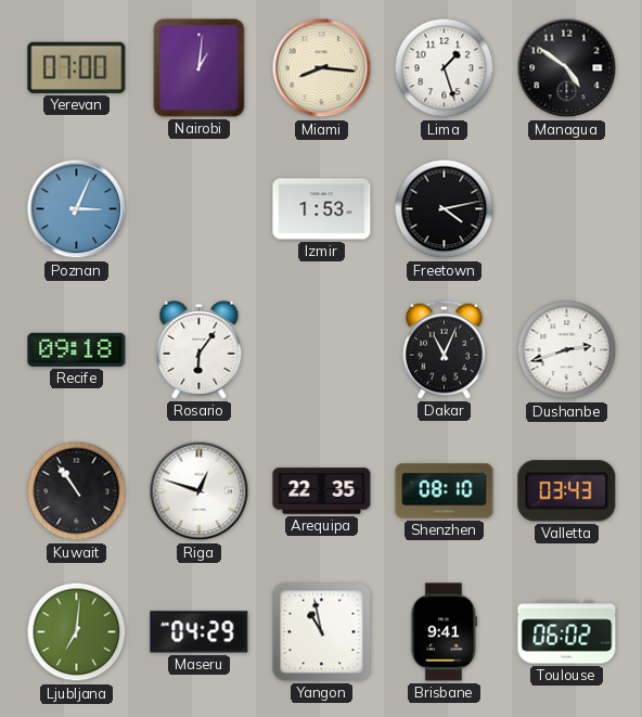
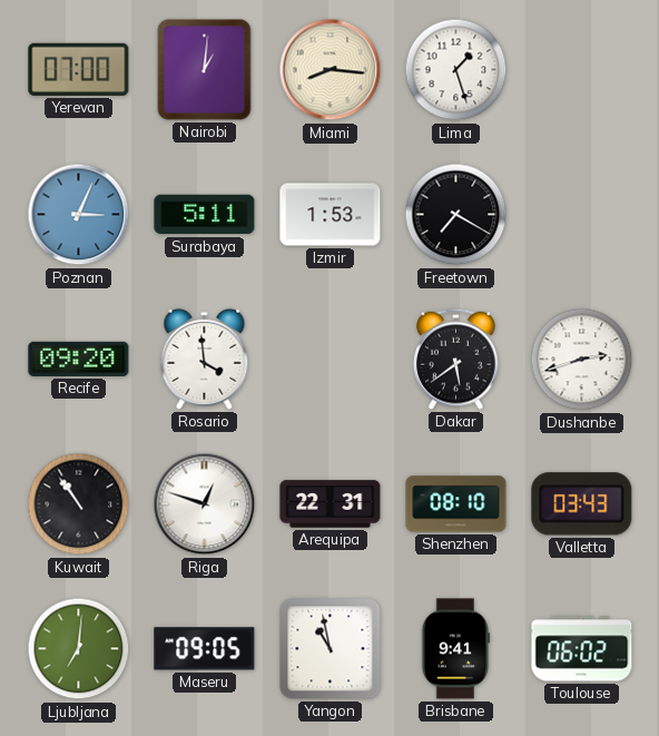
Managua: 4:51 -> none (567, 68)
Surabaya: none -> 5:11 (205, 215)
Freetown: 4:13 -> 7:20 (456, 215)
Recife: 09:18 -> 09:20 (79, 359)
Rosario: 6:06 -> 3:59 (205, 359)
Dakar: 11:04 -> 5:39 (456, 359)
Arequipa: 22:35 -> 22:31 (331, 504)
Maseru: 04:29 -> 09:05 (205, 649)
